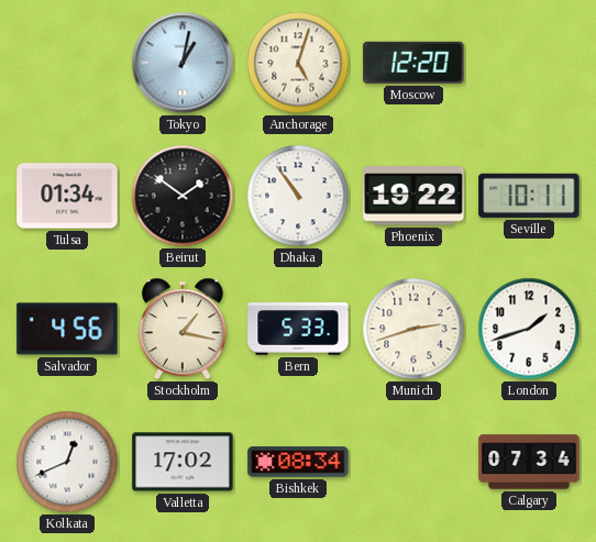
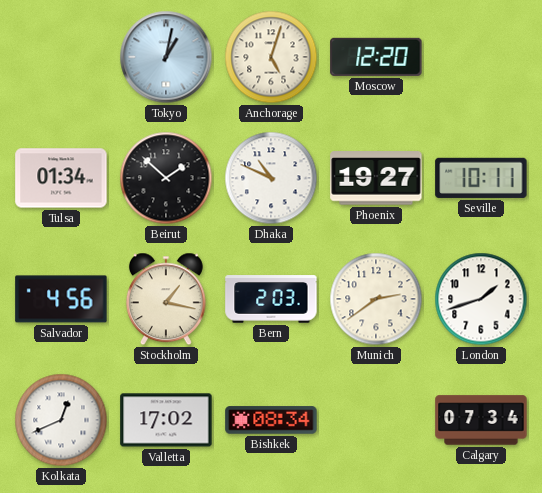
Beirut: 1:51 -> 1:52 (166, 178)
Dhaka: 10:54 -> 10:49 (271, 178)
Phoenix: 19:22 -> 19:27 (376, 178)
Bern: 5:33 -> 2:03 (271, 299)
Munich: 2:42 -> 2:39 (376, 299)
